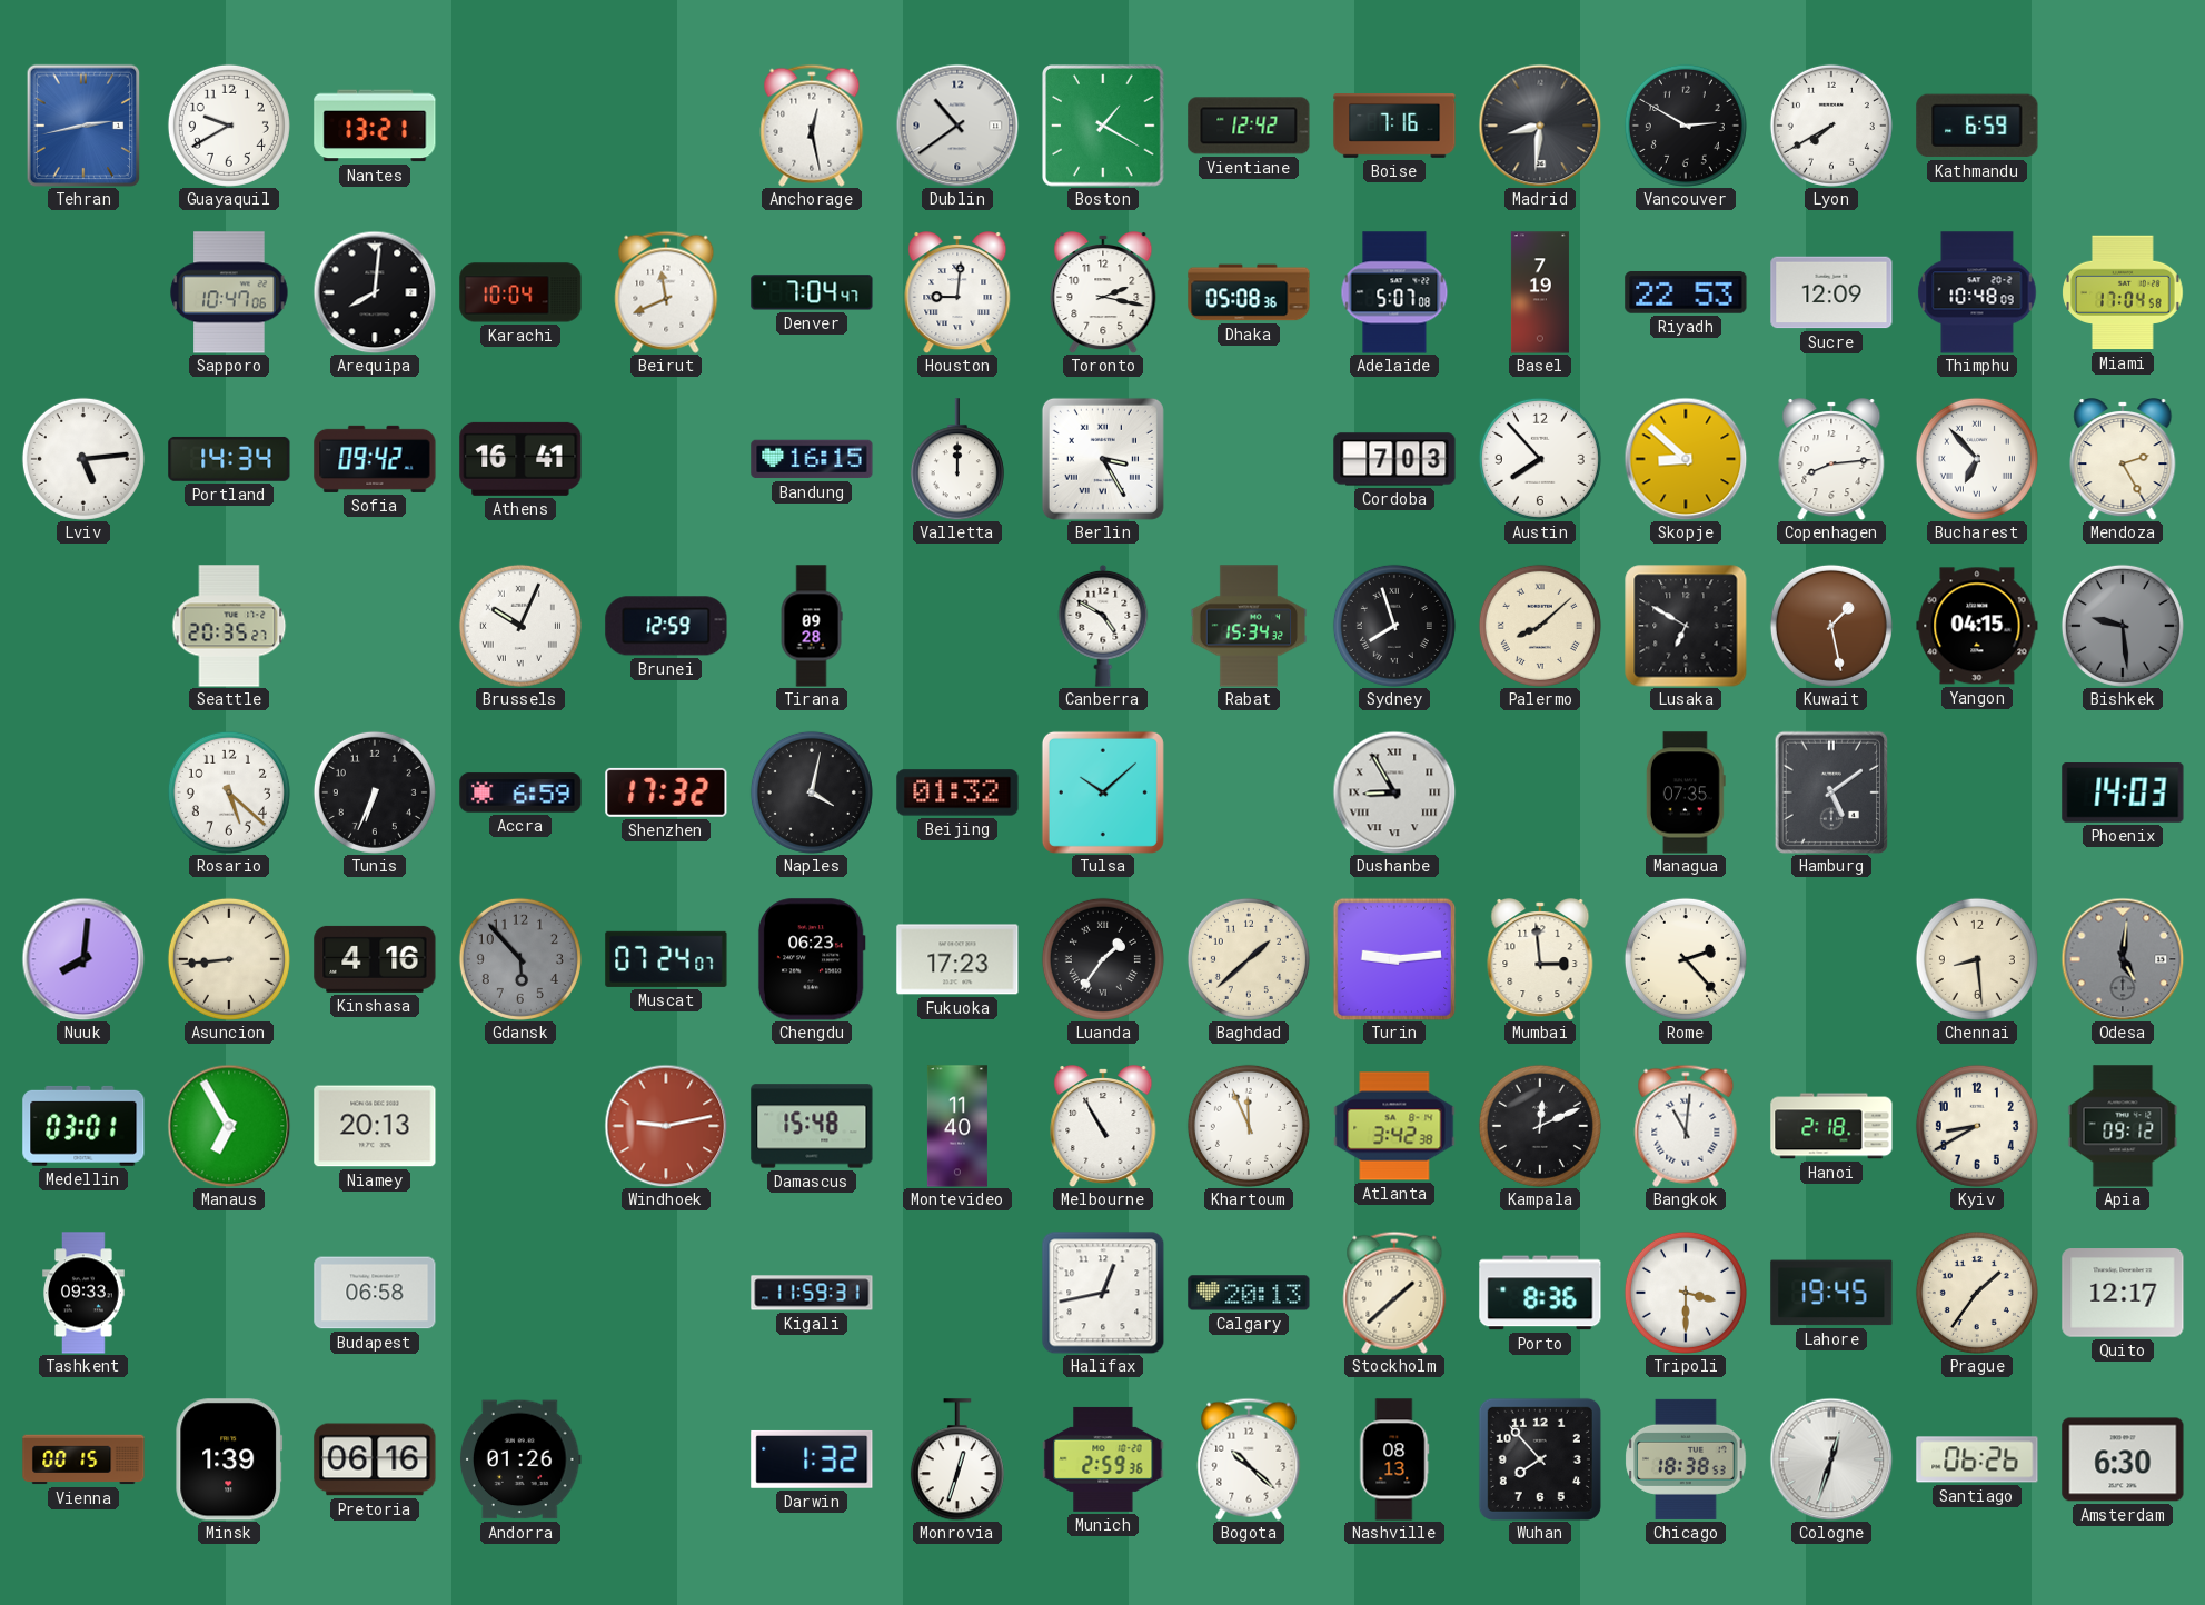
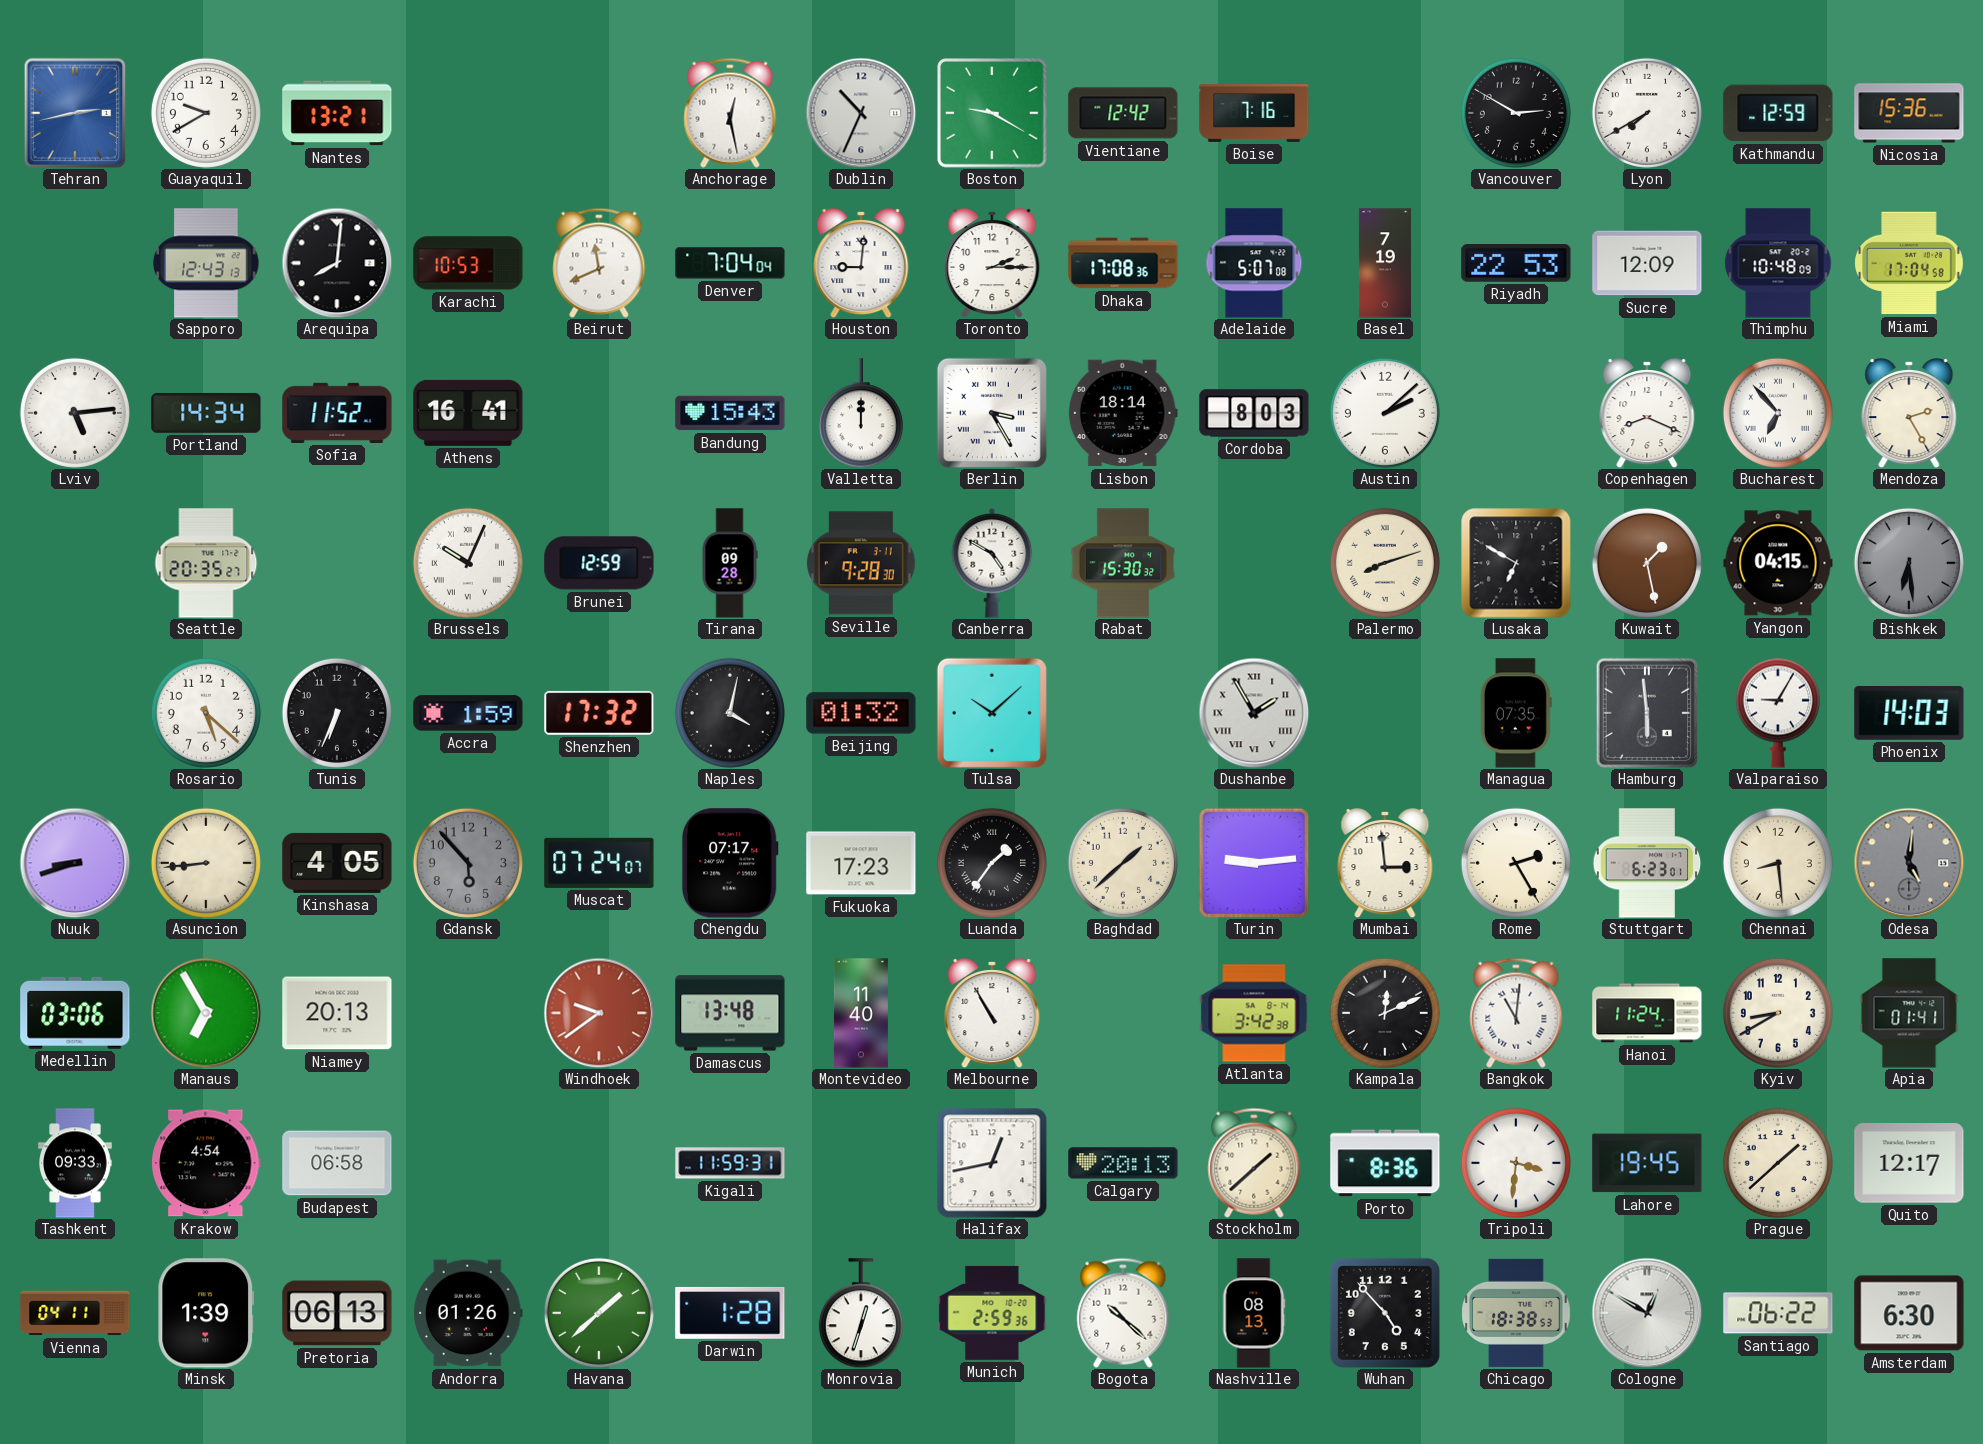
Dublin: 10:39 -> 10:34 (861, 113)
Boston: 1:20 -> 9:20 (993, 114)
Madrid: 8:31 -> none (1540, 126)
Kathmandu: 6:59 -> 12:59 (1778, 113)
Nicosia: none -> 15:36 (1909, 113)
Sapporo: 10:47 -> 12:43 (206, 263)
Karachi: 10:04 -> 10:53 (468, 263)
Denver: 7:04:47 -> 7:04:04 (730, 263)
Toronto: 2:17 -> 2:15 (992, 264)
Dhaka: 05:08 -> 17:08 (1123, 263)
Sofia: 09:42 -> 11:52 (337, 413)
Bandung: 16:15 -> 15:43 (730, 413)
Lisbon: none -> 18:14 (1123, 413)
Cordoba: 7:03 -> 8:03 (1254, 413)
Austin: 7:53 -> 2:08 (1385, 413)
Skopje: 8:52 -> none (1686, 459)
Copenhagen: 8:14 -> 8:19 (1647, 414)
Seville: none -> 9:28 (861, 563)
Rabat: 15:34 -> 15:30 (1123, 563)
Sydney: 7:57 -> none (1394, 626)
Palermo: 8:08 -> 8:12 (1385, 563)
Bishkek: 9:29 -> 6:29 (1909, 563)
Accra: 6:59 -> 1:59 (468, 713)
Dushanbe: 8:55 -> 1:55 (1254, 713)
Hamburg: 5:09 -> 5:59 (1647, 713)
Valparaiso: none -> 9:05 (1778, 713)
Nuuk: 8:01 -> 8:42 (75, 863)
Kinshasa: 4:16 -> 4:05 (337, 863)
Chengdu: 06:23 -> 07:17 (730, 863)
Rome: 2:23 -> 2:25 (1516, 863)
Stuttgart: none -> 6:23 (1647, 863)
Medellin: 03:01 -> 03:06 (75, 1013)
Windhoek: 9:13 -> 9:39 (599, 1013)
Damascus: 15:48 -> 13:48 (730, 1013)
Khartoum: 11:56 -> none (1249, 1126)
Hanoi: 2:18 -> 11:24 (1647, 1013)
Apia: 09:12 -> 01:41 (1909, 1013)
Krakow: none -> 4:54 (206, 1163)
Tripoli: 3:30 -> 3:31 (1516, 1163)
Prague: 1:36 -> 1:38 (1778, 1163)
Vienna: 00:15 -> 04:11 (75, 1313)
Pretoria: 06:16 -> 06:13 (337, 1313)
Havana: none -> 1:38 (599, 1313)
Darwin: 1:32 -> 1:28 (730, 1313)
Wuhan: 7:53 -> 4:53 (1385, 1313)
Cologne: 12:33 -> 12:50 (1647, 1313)
Santiago: 06:26 -> 06:22 (1778, 1313)
